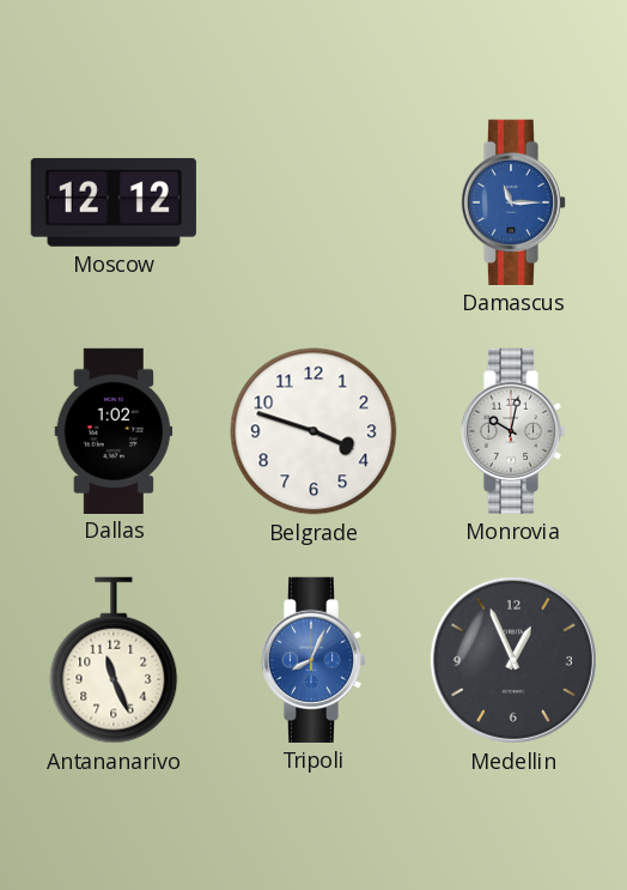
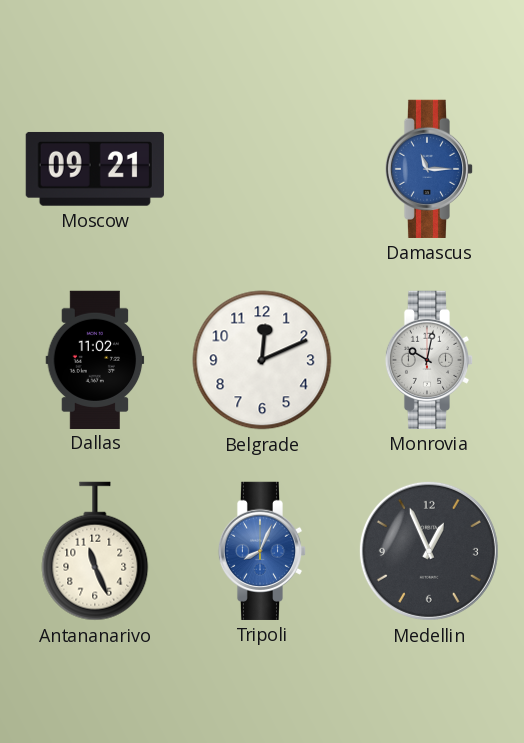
Moscow: 12:12 -> 09:21 (95, 169)
Dallas: 1:02 -> 11:02 (95, 359)
Belgrade: 3:48 -> 12:11 (262, 360)
